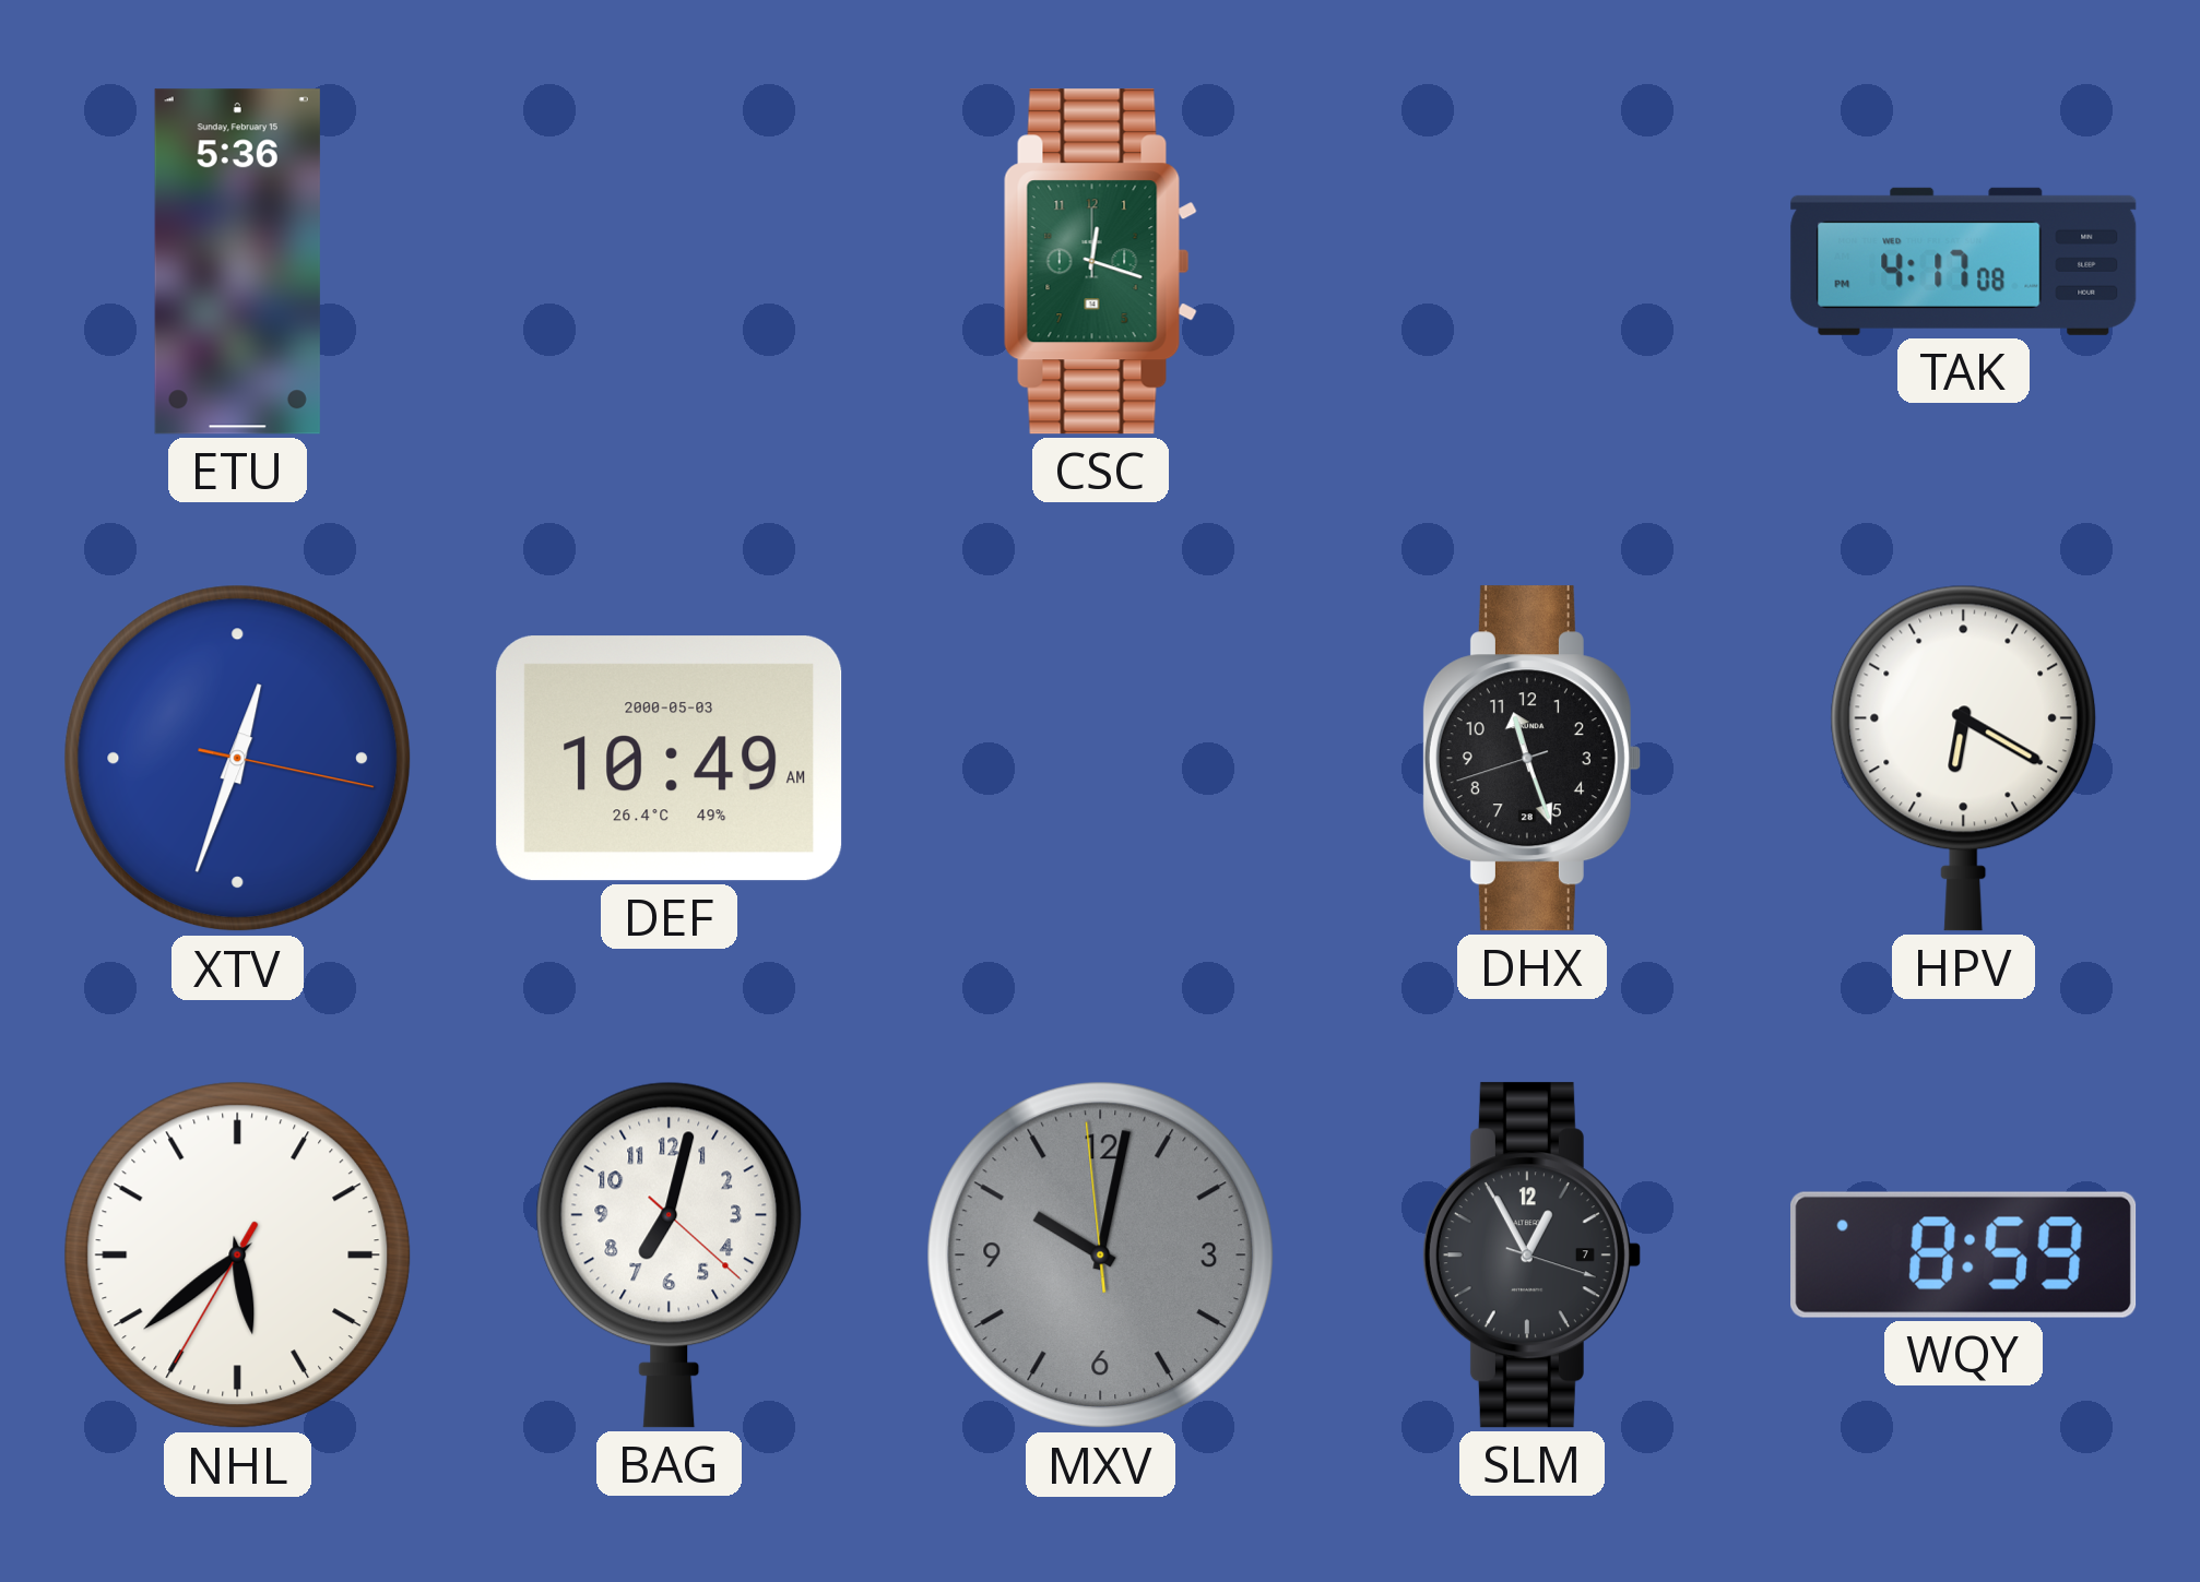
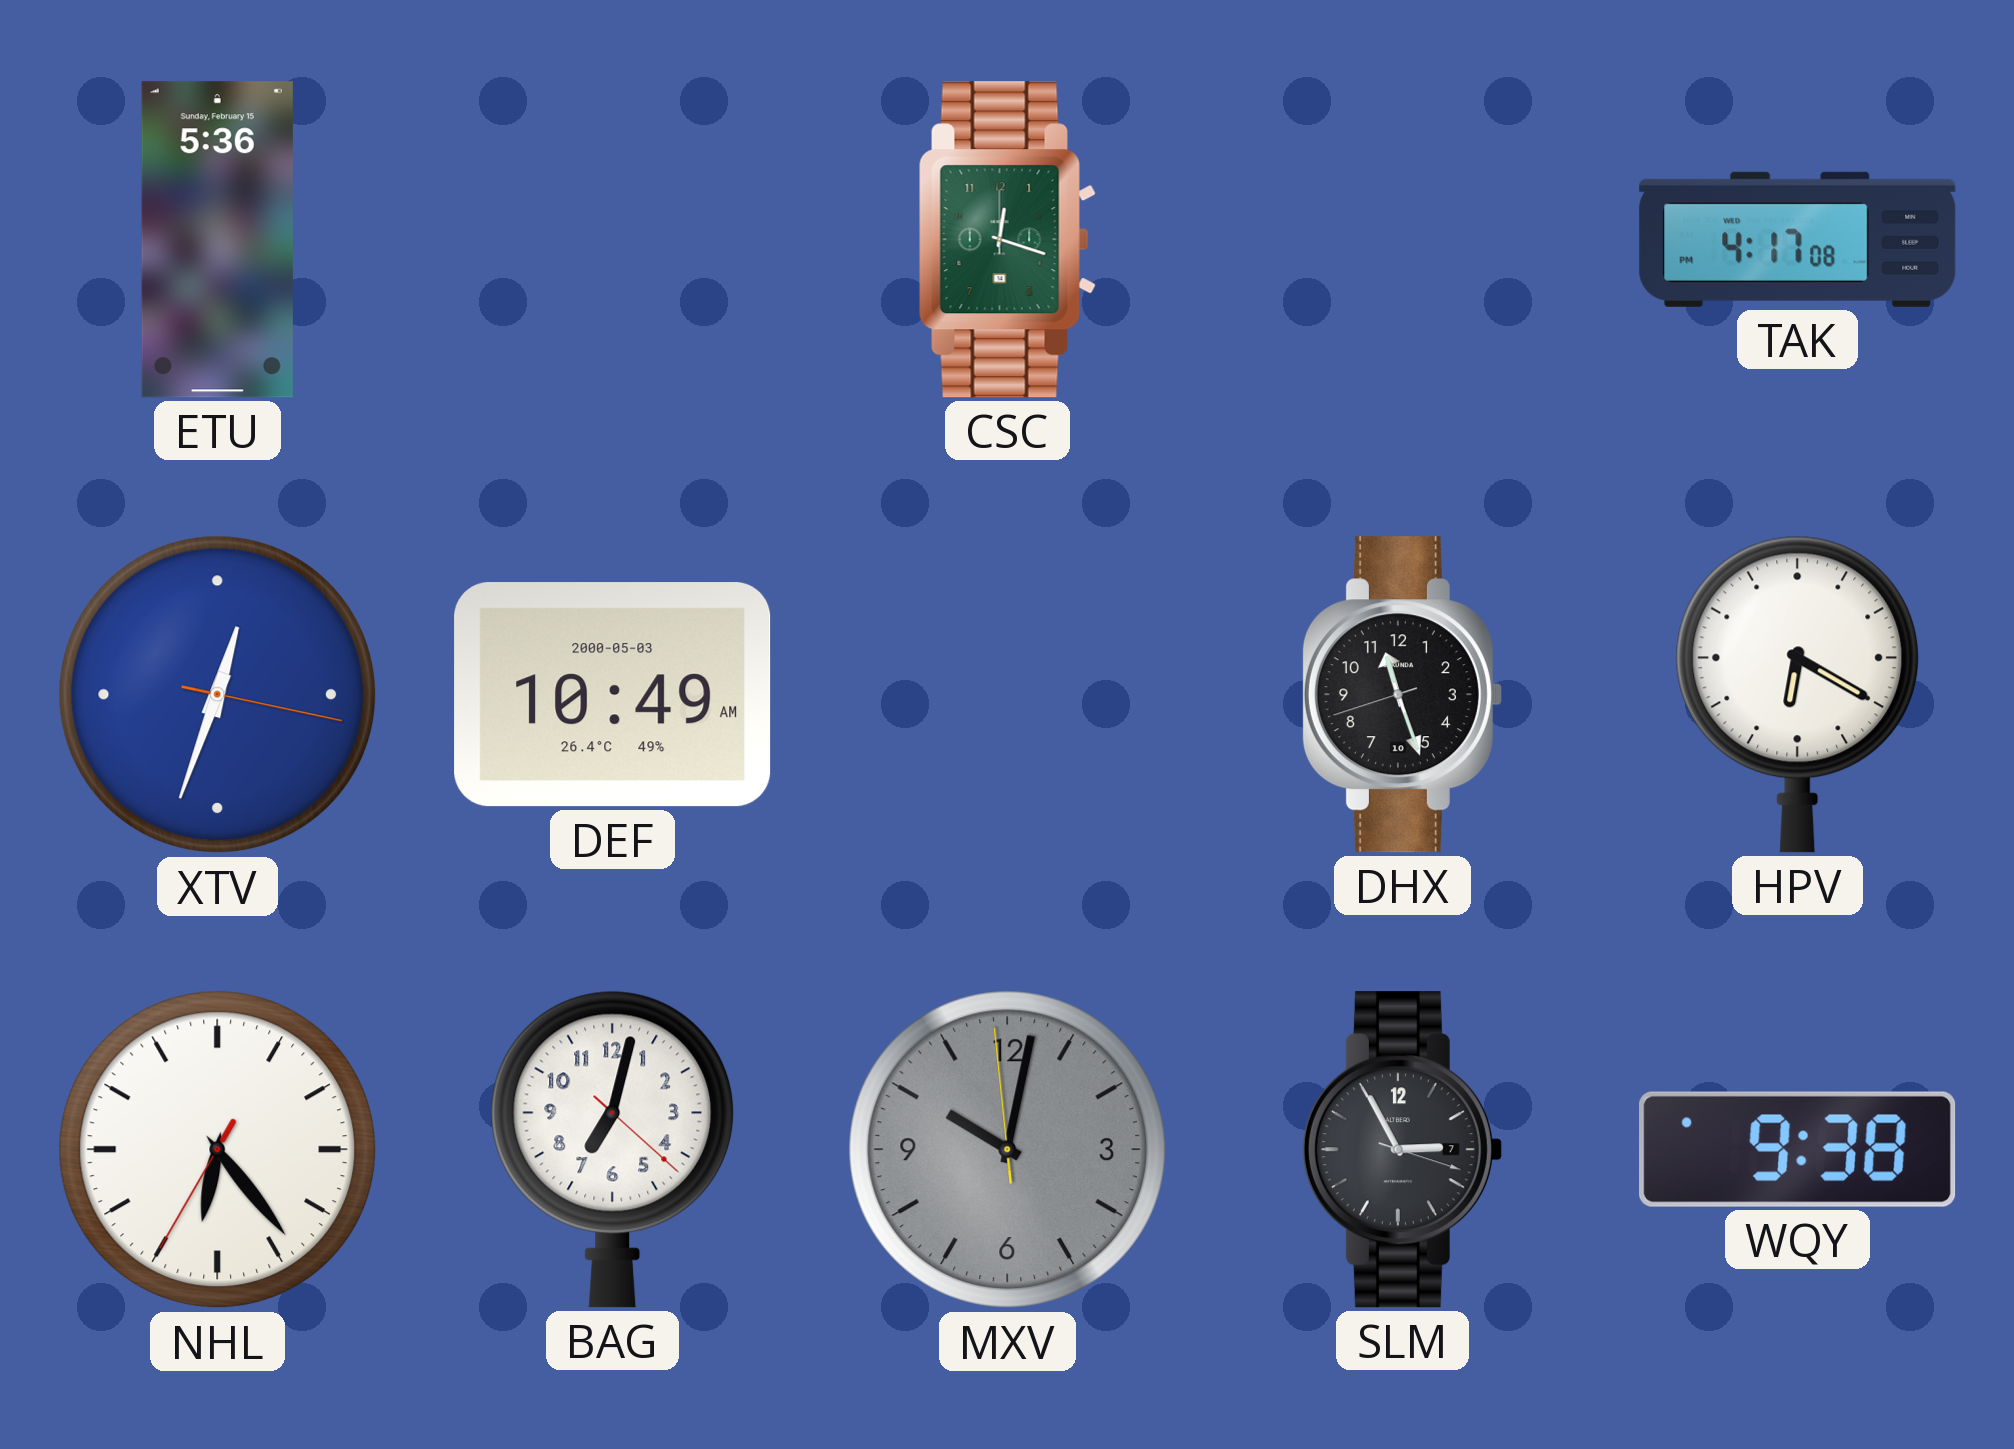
DHX date: 28 -> 10 (1402, 695)
NHL: 5:38 -> 6:23 (218, 1150)
SLM: 12:55 -> 2:55 (1402, 1150)
WQY: 8:59 -> 9:38 (1798, 1149)
